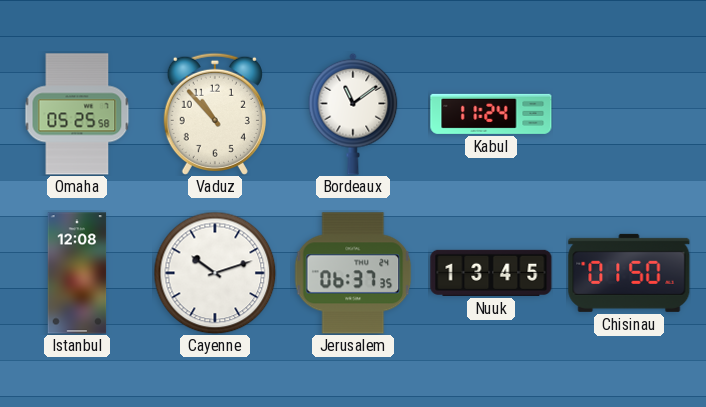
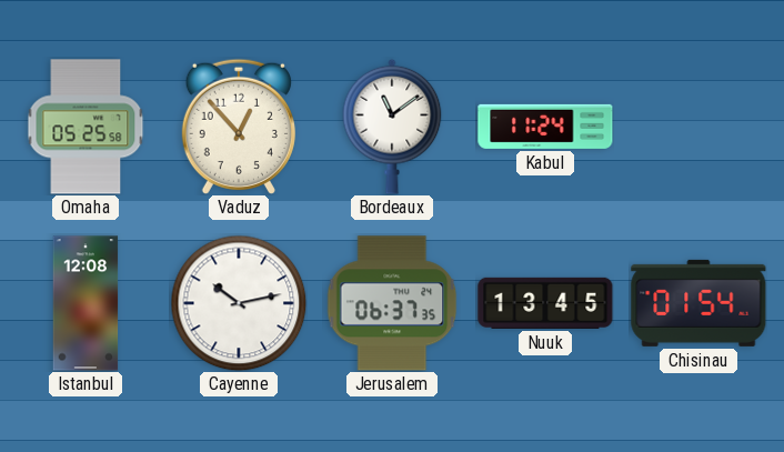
Vaduz: 10:53 -> 12:53 (239, 127)
Cayenne: 10:12 -> 10:13 (239, 303)
Chisinau: 01:50 -> 01:54 (698, 303)
